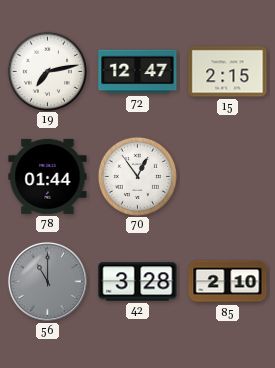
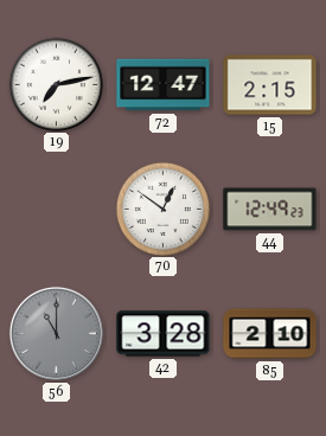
78: 01:44 -> none (48, 176)
70: 12:54 -> 12:51 (162, 209)
44: none -> 12:49 (270, 210)
